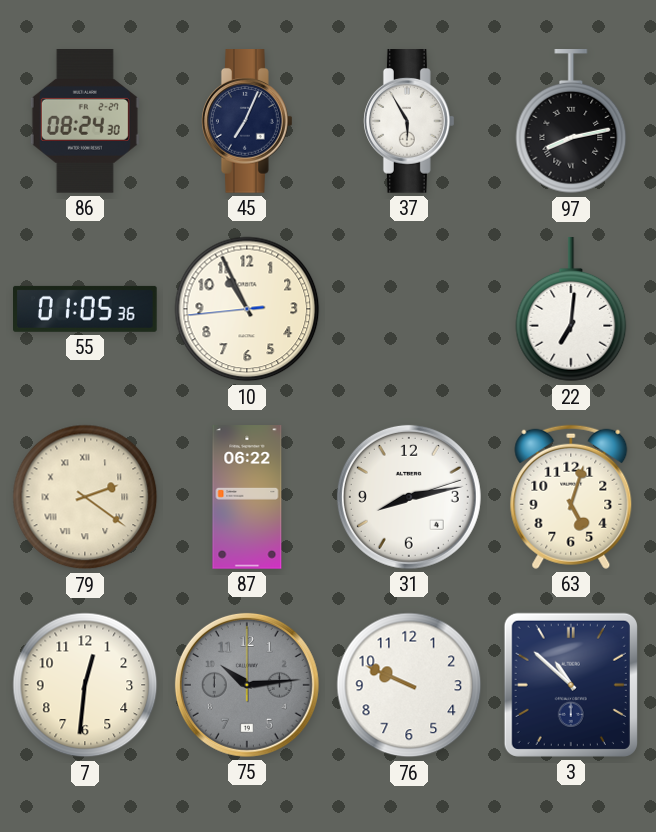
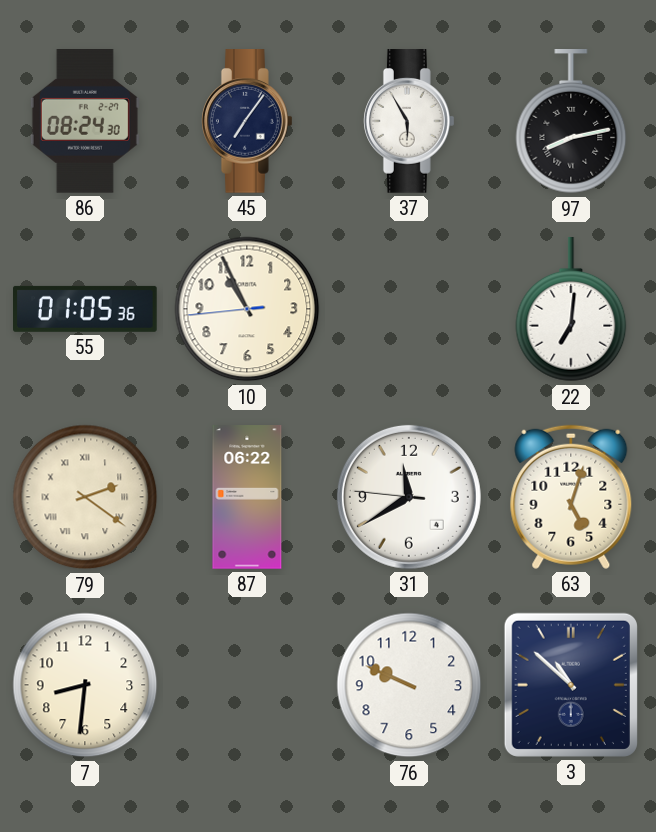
45: 7:04 -> 7:06 (248, 121)
31: 8:13 -> 11:39 (409, 497)
7: 12:31 -> 8:31 (85, 685)
75: 10:14 -> none (247, 685)
